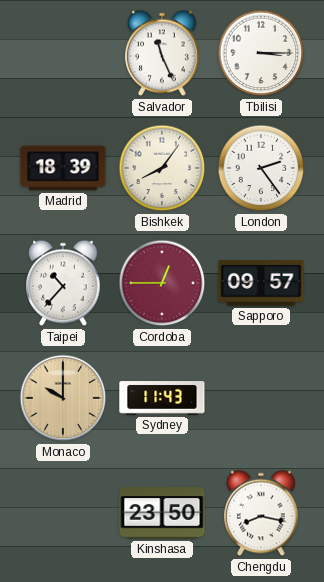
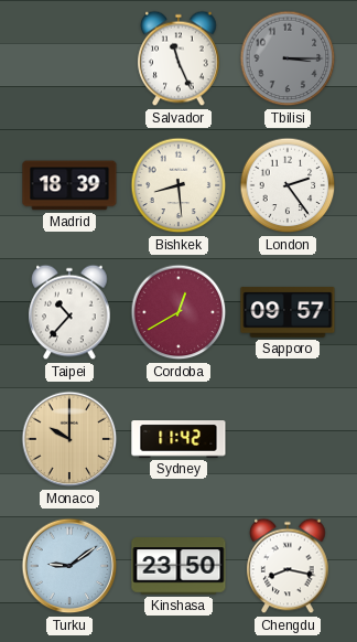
Tbilisi dial: white -> grey (288, 58)
Bishkek: 8:06 -> 8:29 (178, 185)
Cordoba: 12:45 -> 12:40 (178, 312)
Sydney: 11:43 -> 11:42 (178, 439)
Turku: none -> 9:09 (69, 566)
